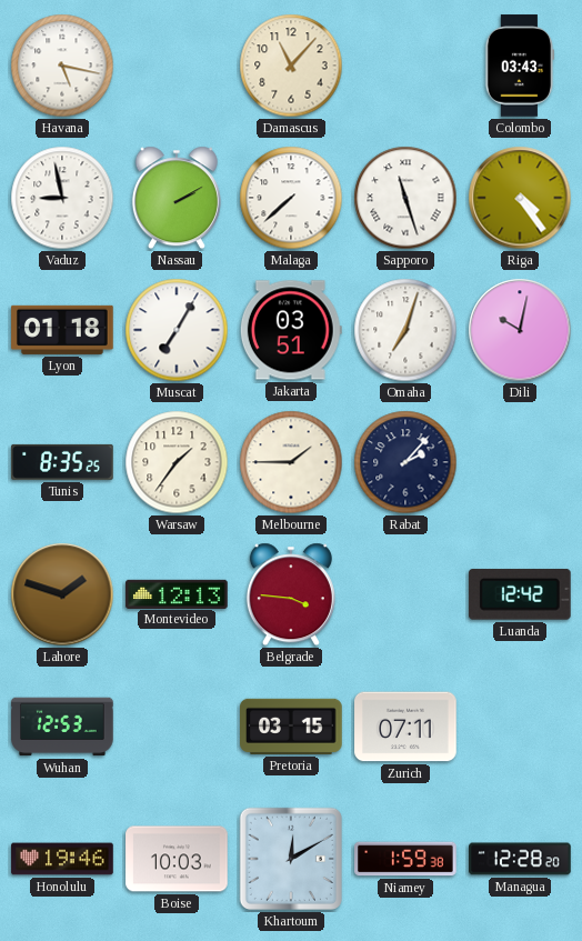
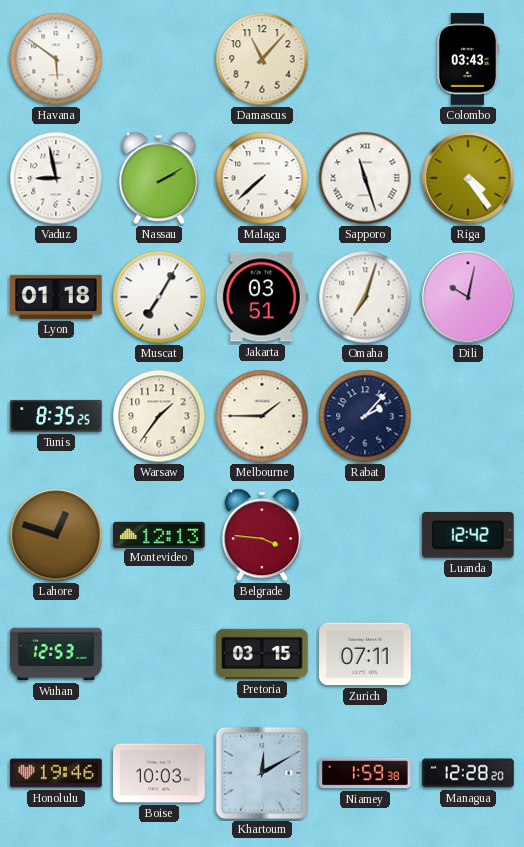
Havana: 5:17 -> 5:51 (56, 59)
Lahore: 1:48 -> 12:48 (56, 535)
